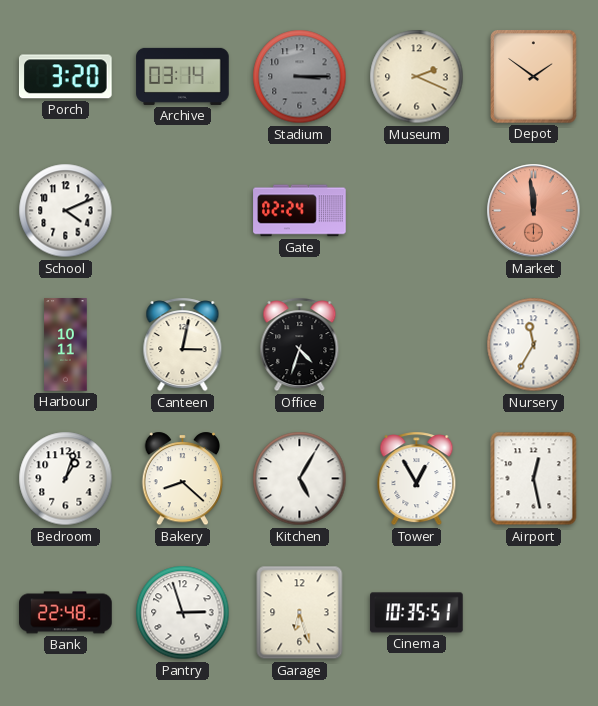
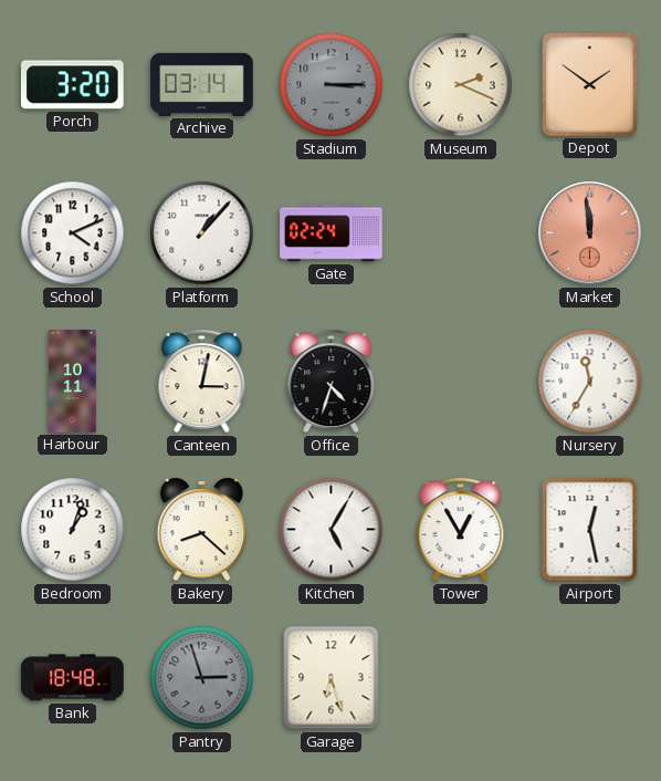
Platform: none -> 1:07 (202, 233)
Bank: 22:48 -> 18:48 (73, 678)
Pantry dial: white -> grey (202, 678)
Cinema: 10:35 -> none (417, 613)
